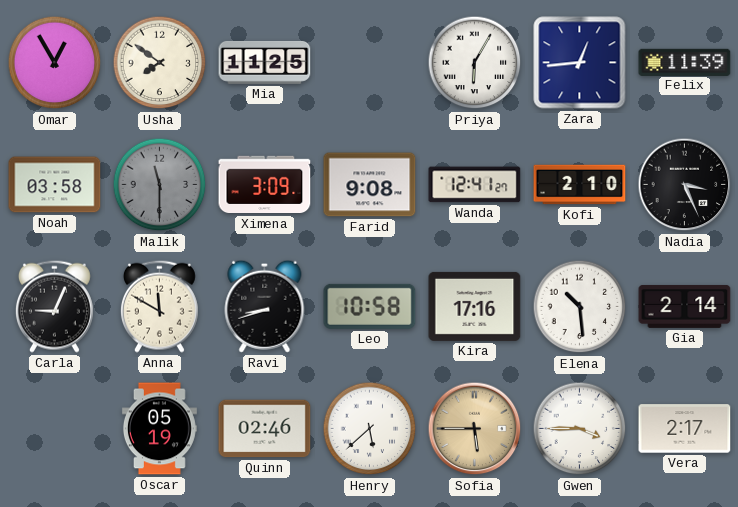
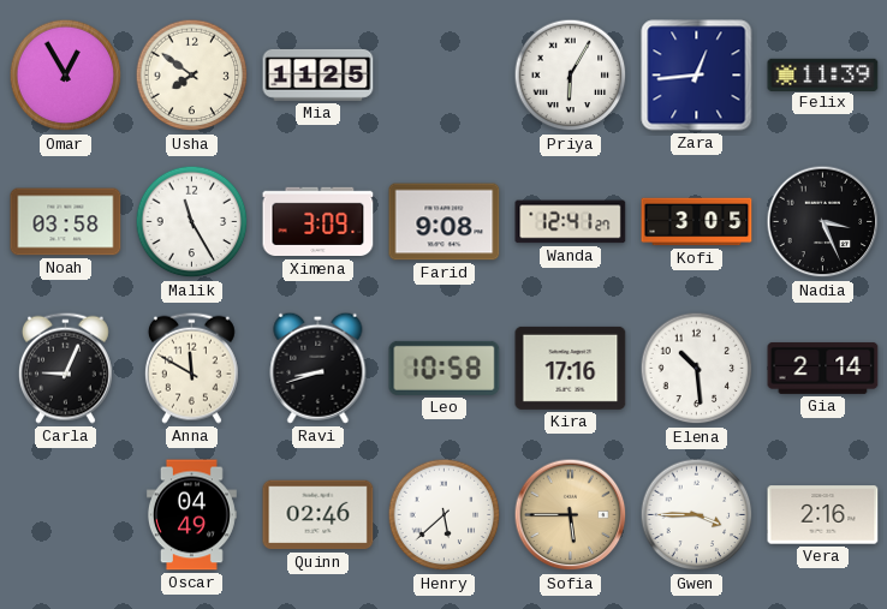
Malik: 11:30 -> 11:25 (192, 222)
Malik dial: grey -> white (192, 222)
Kofi: 2:10 -> 3:05 (697, 222)
Oscar: 05:19 -> 04:49 (191, 515)
Vera: 2:17 -> 2:16 (823, 515)
